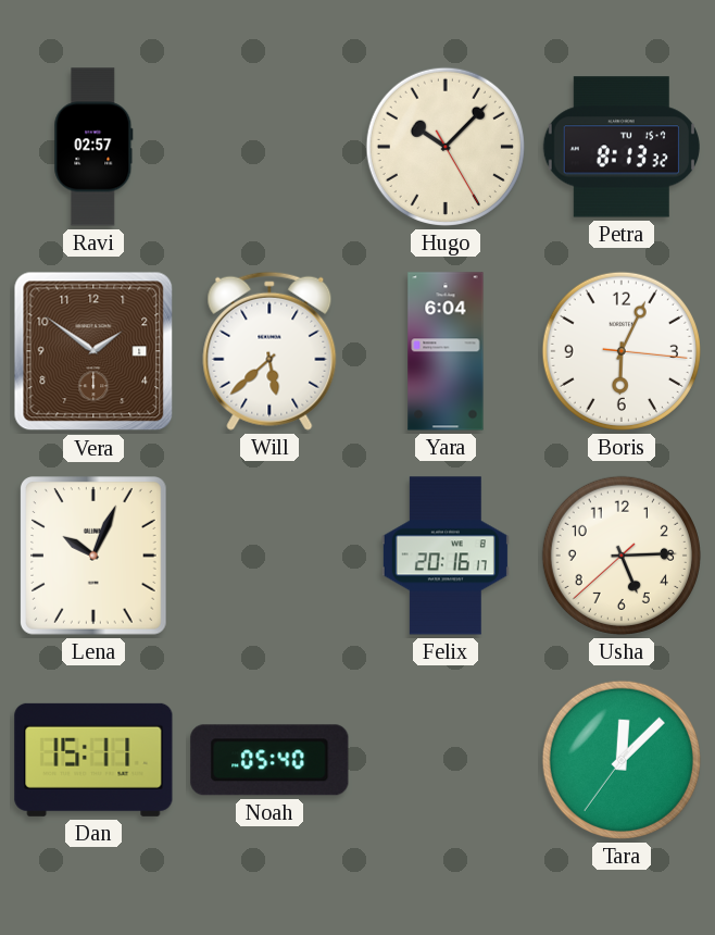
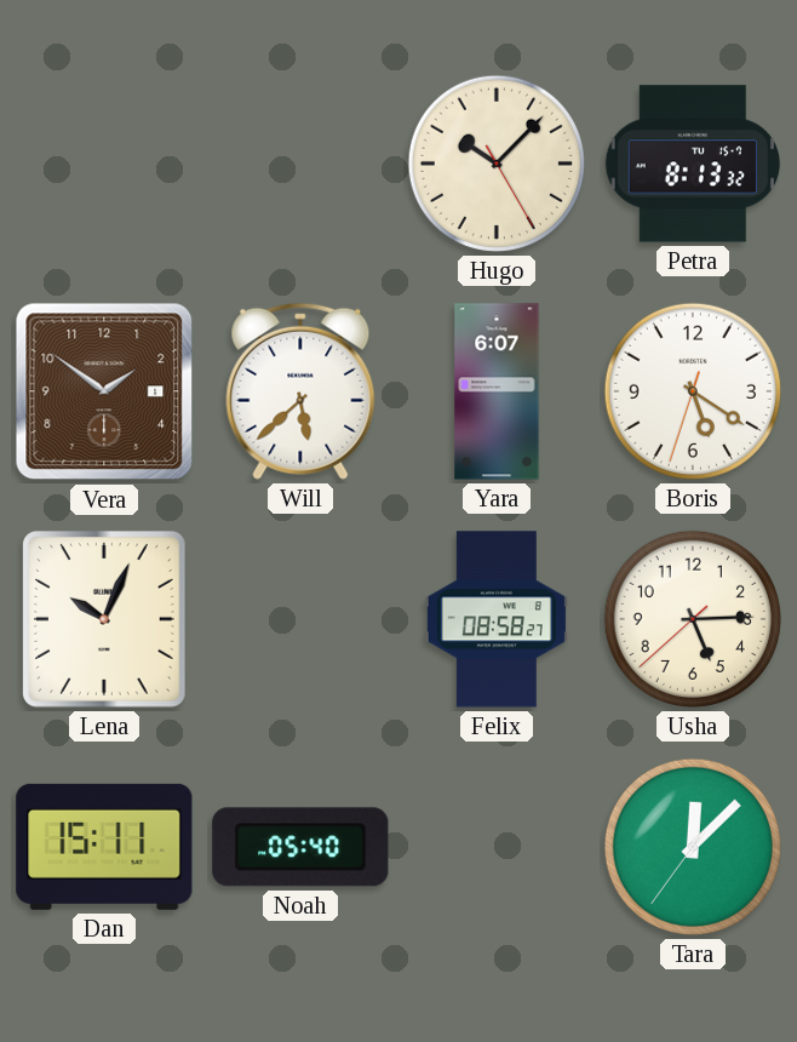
Ravi: 02:57 -> none (93, 147)
Yara: 6:04 -> 6:07 (497, 391)
Boris: 6:04 -> 5:20 (693, 391)
Felix: 20:16 -> 08:58 (497, 619)
